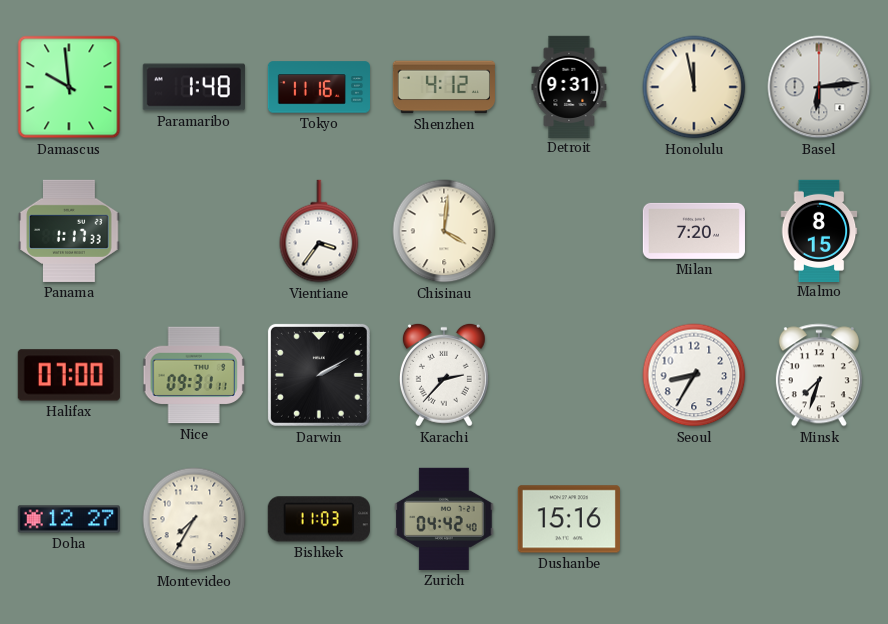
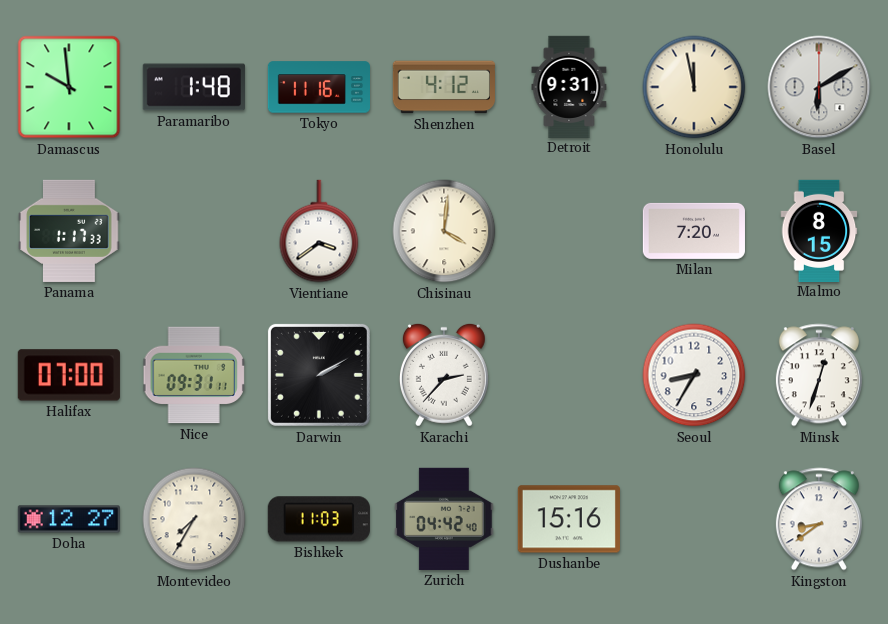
Basel: 6:14 -> 6:10 (819, 87)
Vientiane: 3:36 -> 3:39 (319, 231)
Minsk: 7:33 -> 12:33 (819, 375)
Kingston: none -> 8:39 (819, 519)
